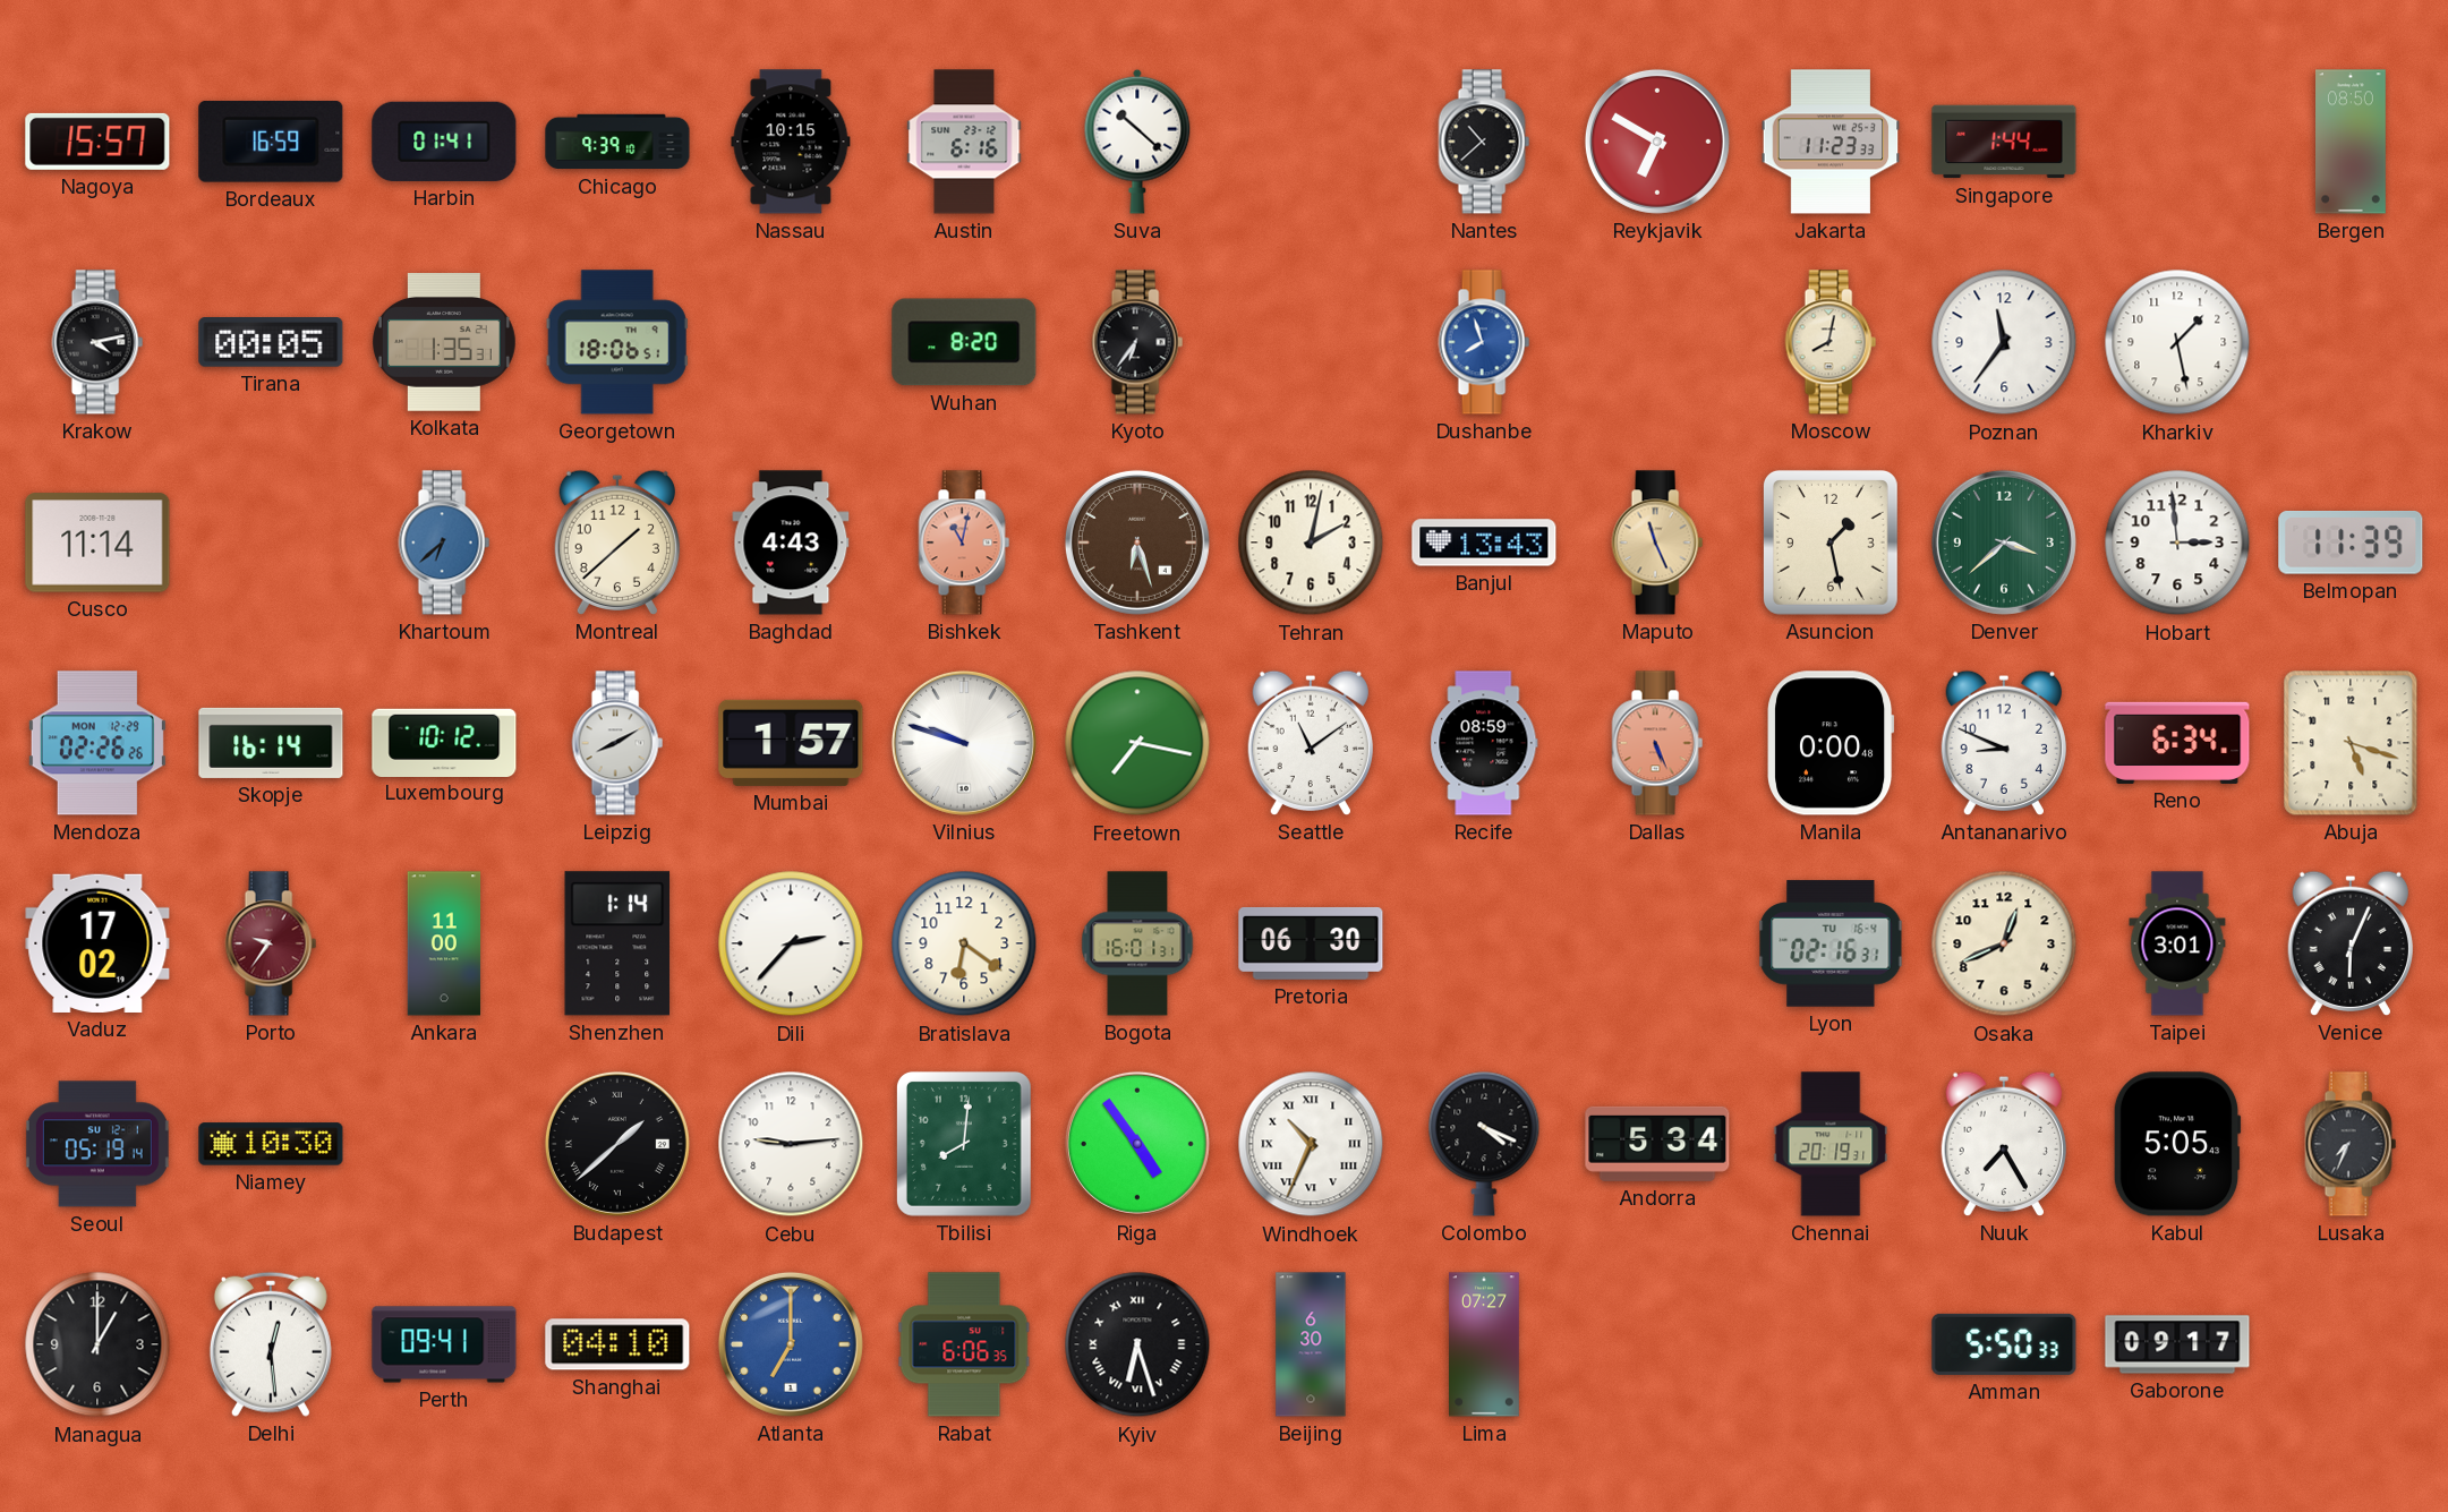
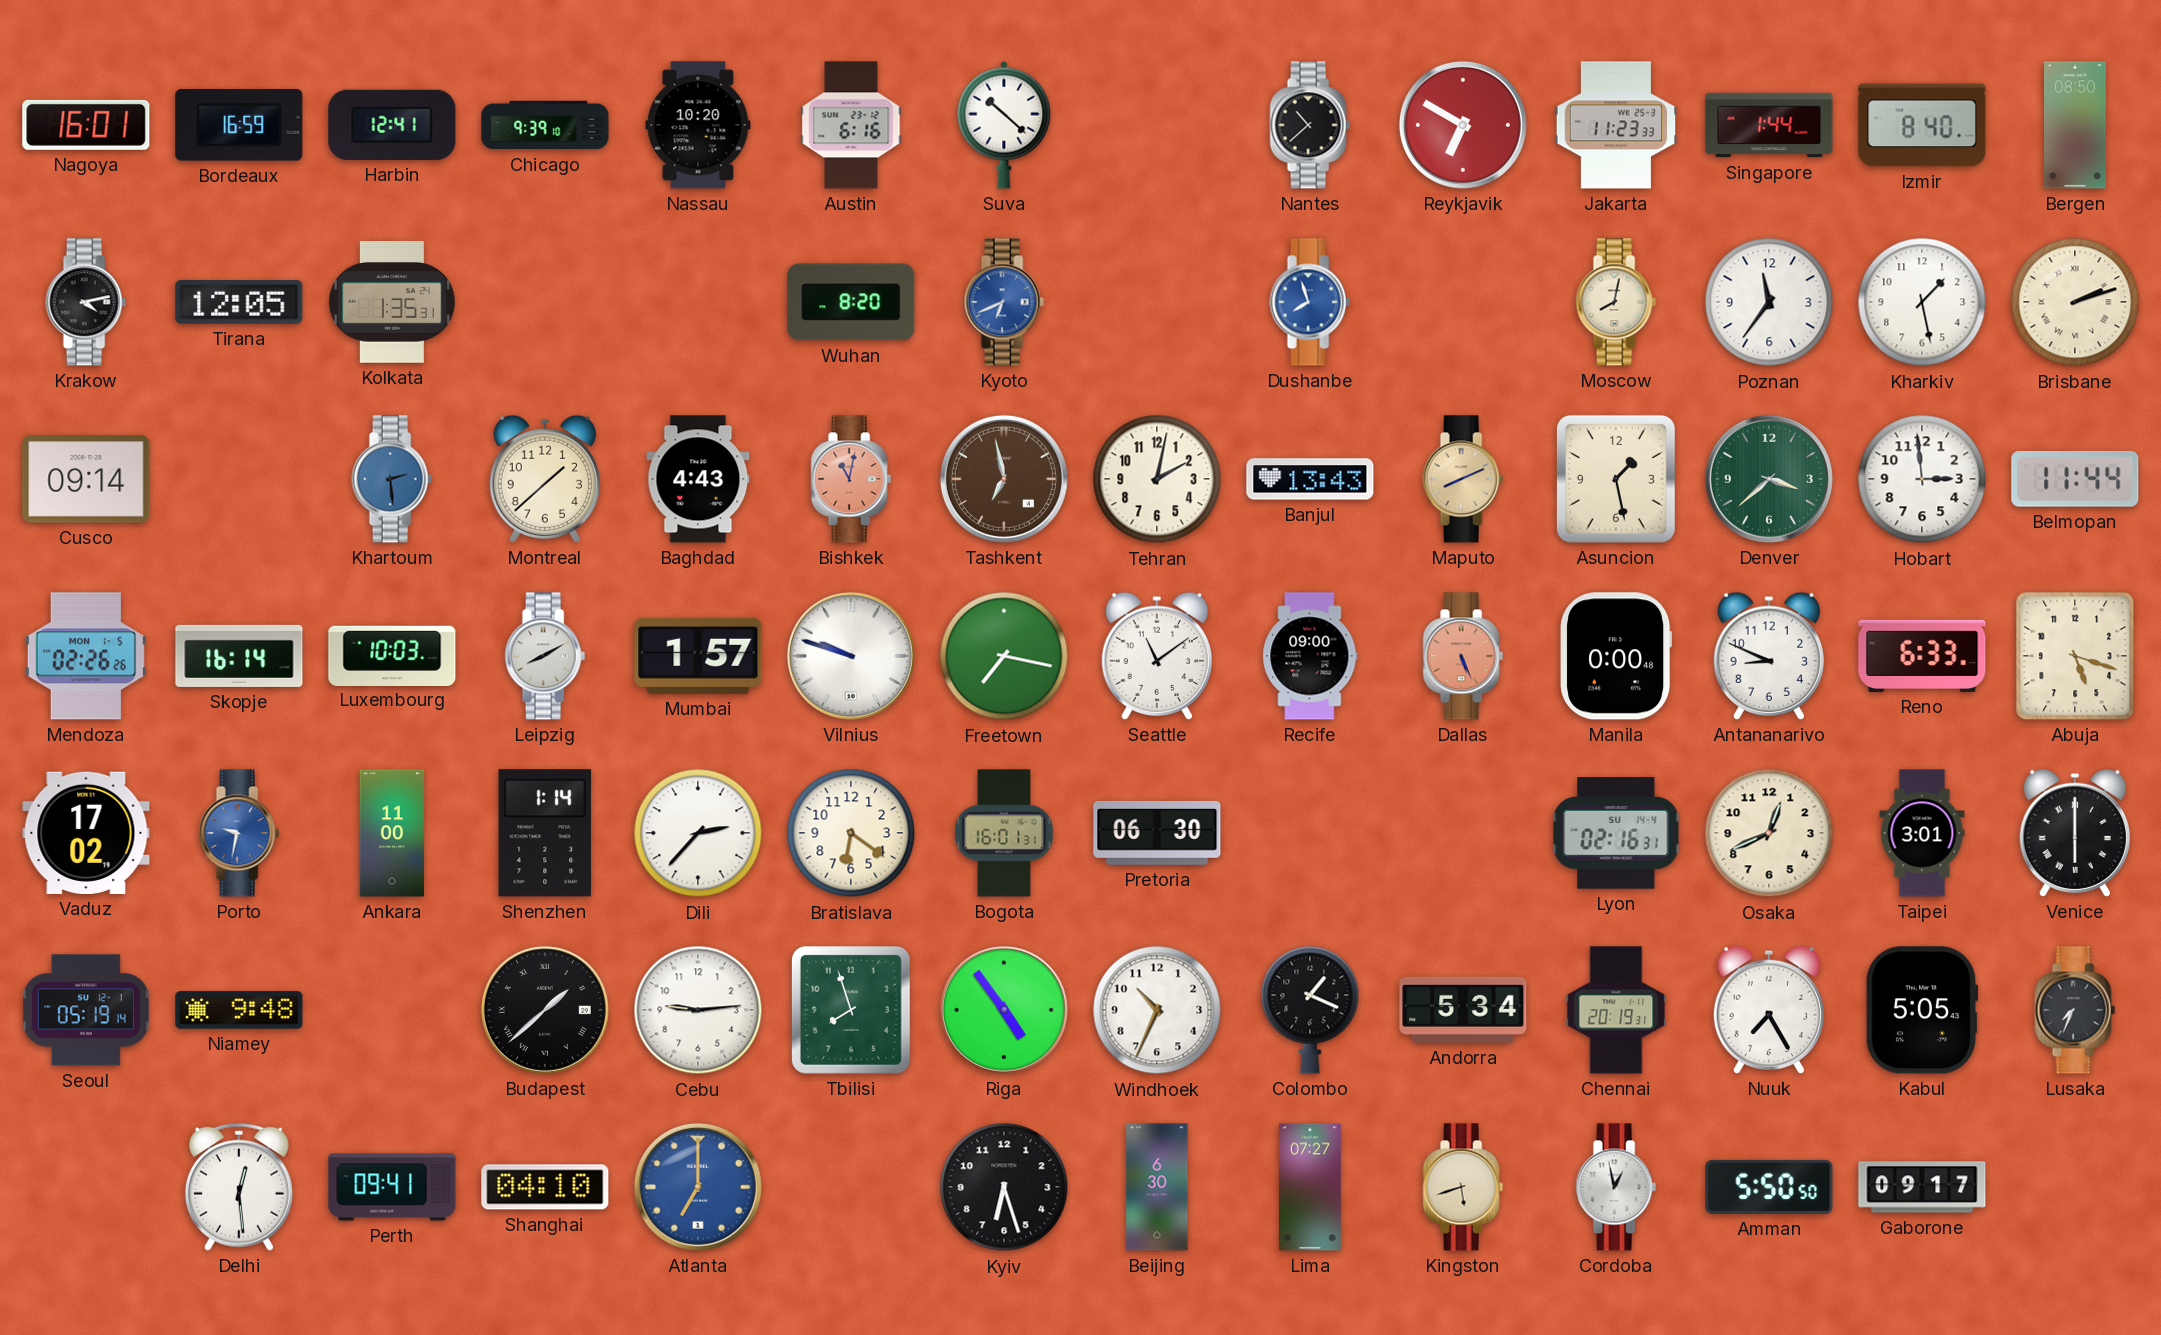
Nagoya: 15:57 -> 16:01 (86, 125)
Harbin: 01:41 -> 12:41 (392, 125)
Nassau: 10:15 -> 10:20 (698, 125)
Izmir: none -> 8:40 (1922, 125)
Tirana: 00:05 -> 12:05 (239, 303)
Georgetown: 18:06 -> none (617, 342)
Kyoto: 6:36 -> 6:41 (1004, 302)
Kyoto dial: black -> blue (1004, 302)
Brisbane: none -> 2:12 (2075, 302)
Cusco: 11:14 -> 09:14 (86, 479)
Khartoum: 6:38 -> 2:29 (392, 479)
Tashkent: 6:27 -> 6:58 (1004, 479)
Maputo: 11:26 -> 8:11 (1463, 479)
Belmopan: 11:39 -> 11:44 (2075, 479)
Mendoza date: MON 12-29 -> MON 1-5 (86, 656)
Luxembourg: 10:12 -> 10:03 (392, 655)
Recife: 08:59 -> 09:00 (1310, 656)
Reno: 6:34 -> 6:33 (1922, 656)
Porto: 9:36 -> 9:32 (239, 833)
Porto dial: burgundy -> blue (239, 833)
Lyon date: TU 16-4 -> SU 14-4 (1616, 833)
Venice: 6:04 -> 6:00 (2074, 833)
Niamey: 10:30 -> 9:48 (239, 1010)
Tbilisi: 8:01 -> 7:57 (851, 1010)
Windhoek numerals: Roman -> Arabic (1157, 1010)
Colombo: 4:19 -> 1:19 (1310, 1010)
Managua: 1:00 -> none (97, 1344)
Rabat: 6:06 -> none (964, 1344)
Kyiv numerals: Roman -> Arabic (1004, 1187)
Kingston: none -> 5:42 (1463, 1187)
Cordoba: none -> 12:58 (1616, 1187)
Amman: 5:50:33 -> 5:50:50 (1769, 1187)
